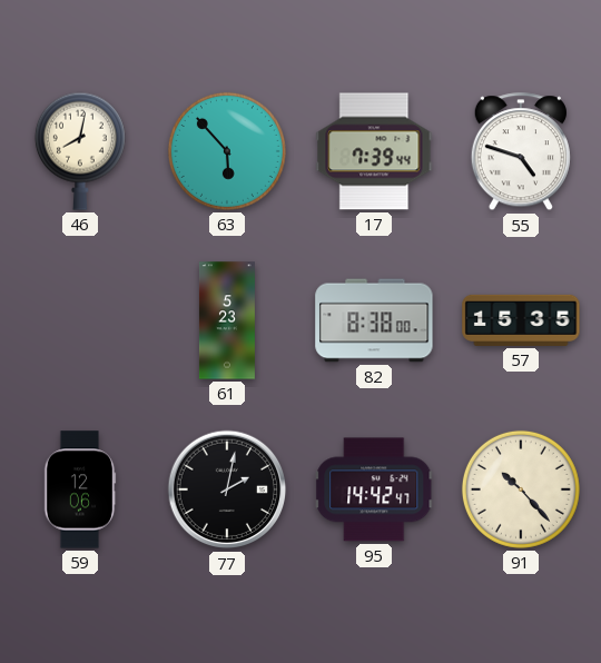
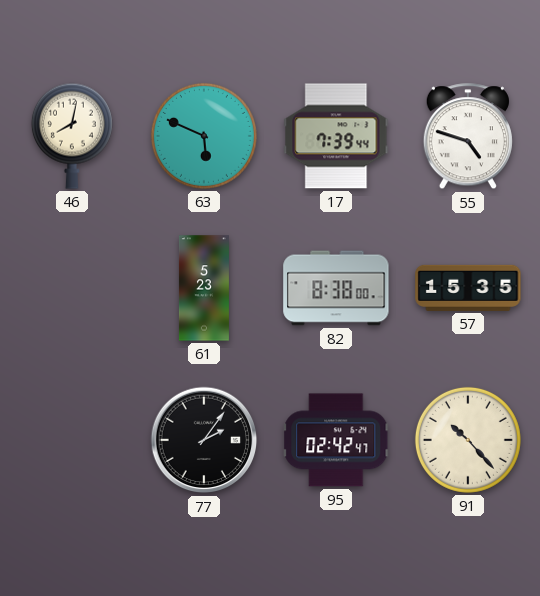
63: 5:53 -> 5:49 (204, 136)
59: 12:06 -> none (80, 489)
77: 2:02 -> 2:06 (204, 440)
95: 14:42 -> 02:42 (337, 440)
